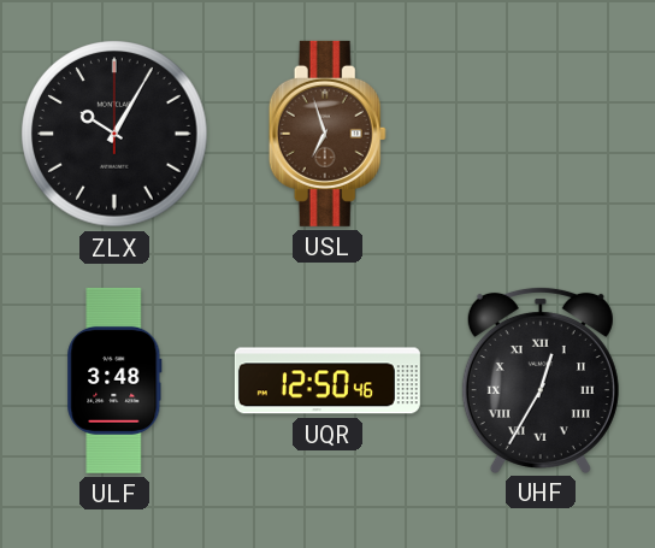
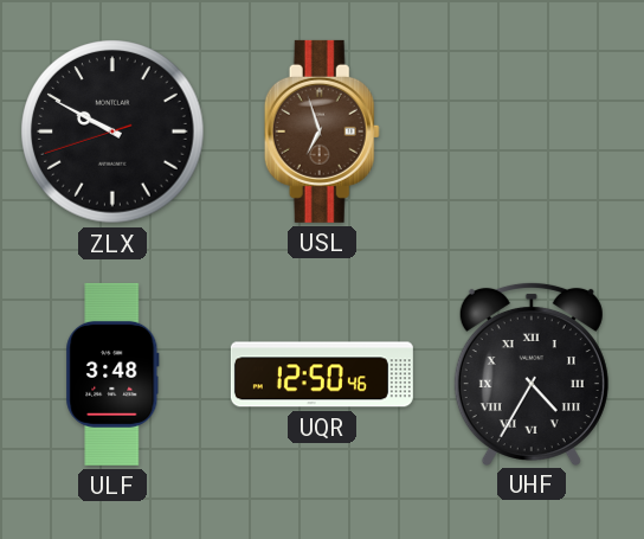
ZLX: 10:05 -> 9:49 (112, 131)
UHF: 12:35 -> 4:35 (532, 373)
